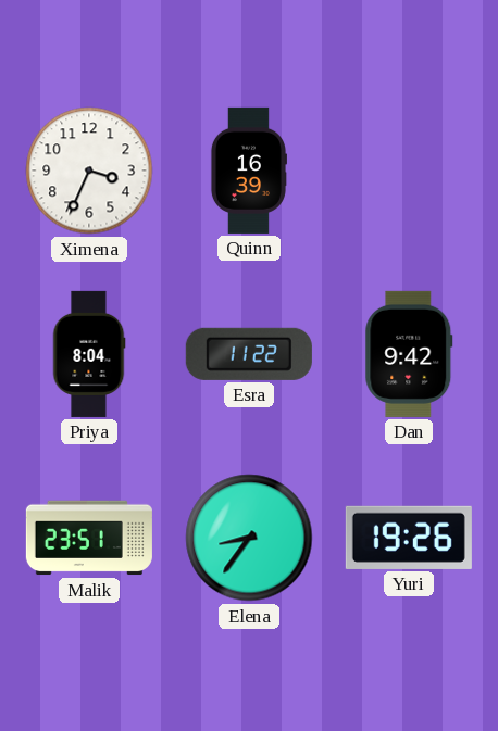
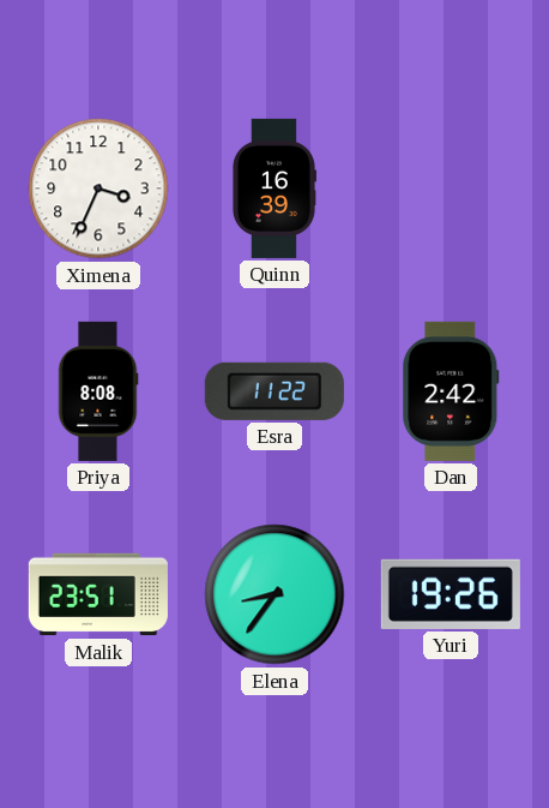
Priya: 8:04 -> 8:08 (98, 391)
Dan: 9:42 -> 2:42 (451, 391)
